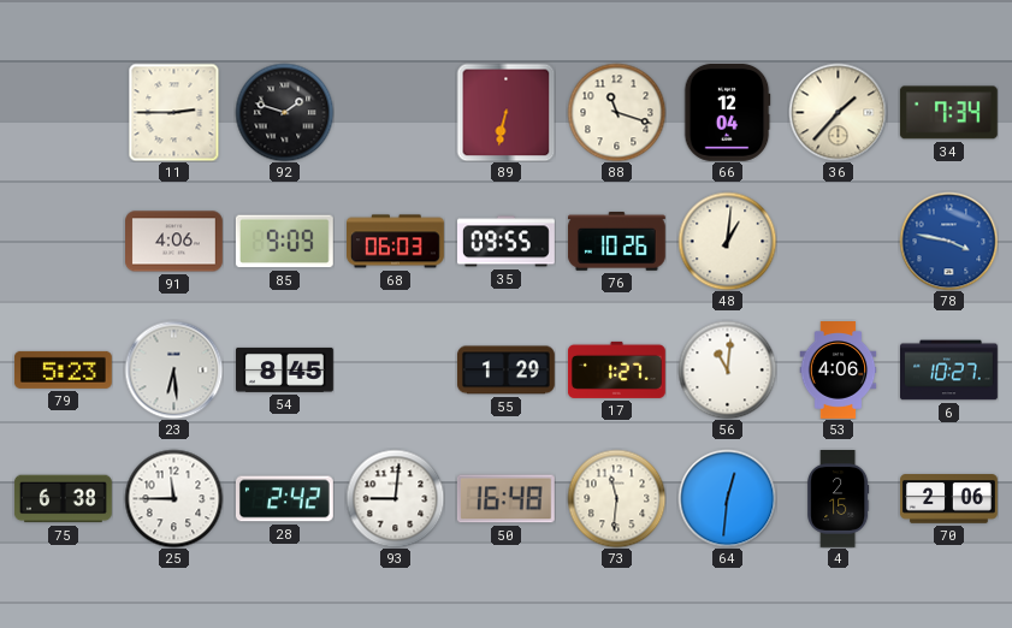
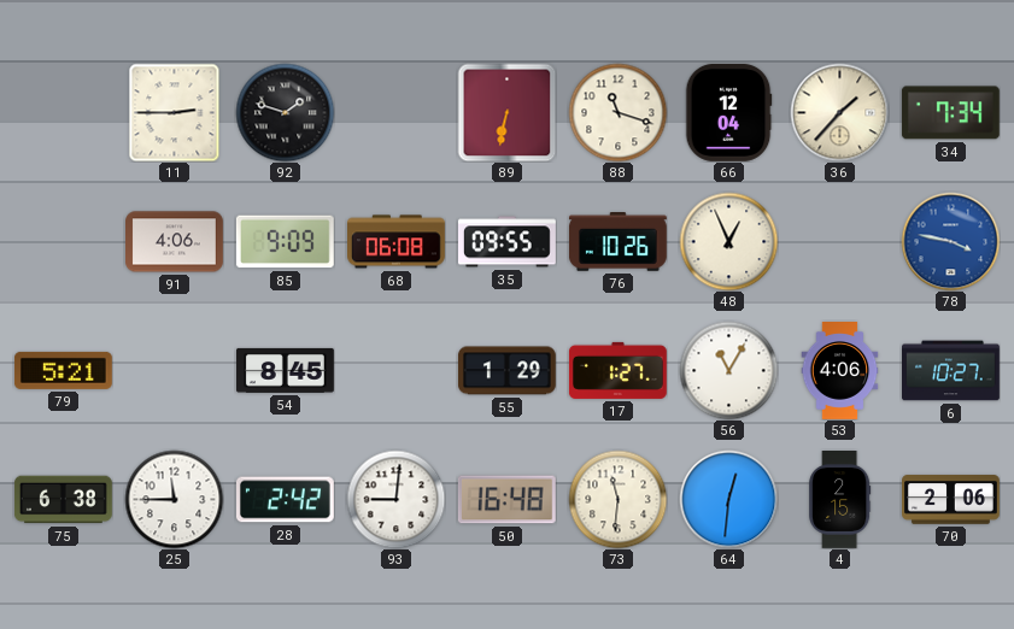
68: 06:03 -> 06:08 (397, 242)
48: 1:01 -> 12:56 (728, 241)
79: 5:23 -> 5:21 (64, 370)
23: 6:29 -> none (173, 369)
56: 11:01 -> 11:05 (728, 370)
